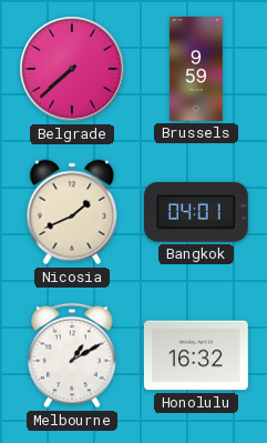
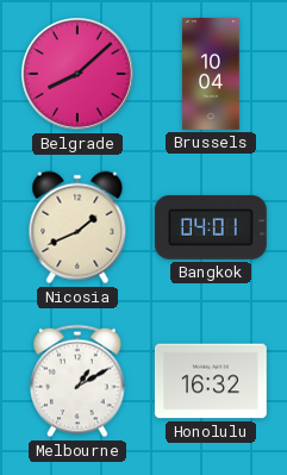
Belgrade: 7:38 -> 8:08 (79, 75)
Brussels: 9:59 -> 10:04 (211, 75)
